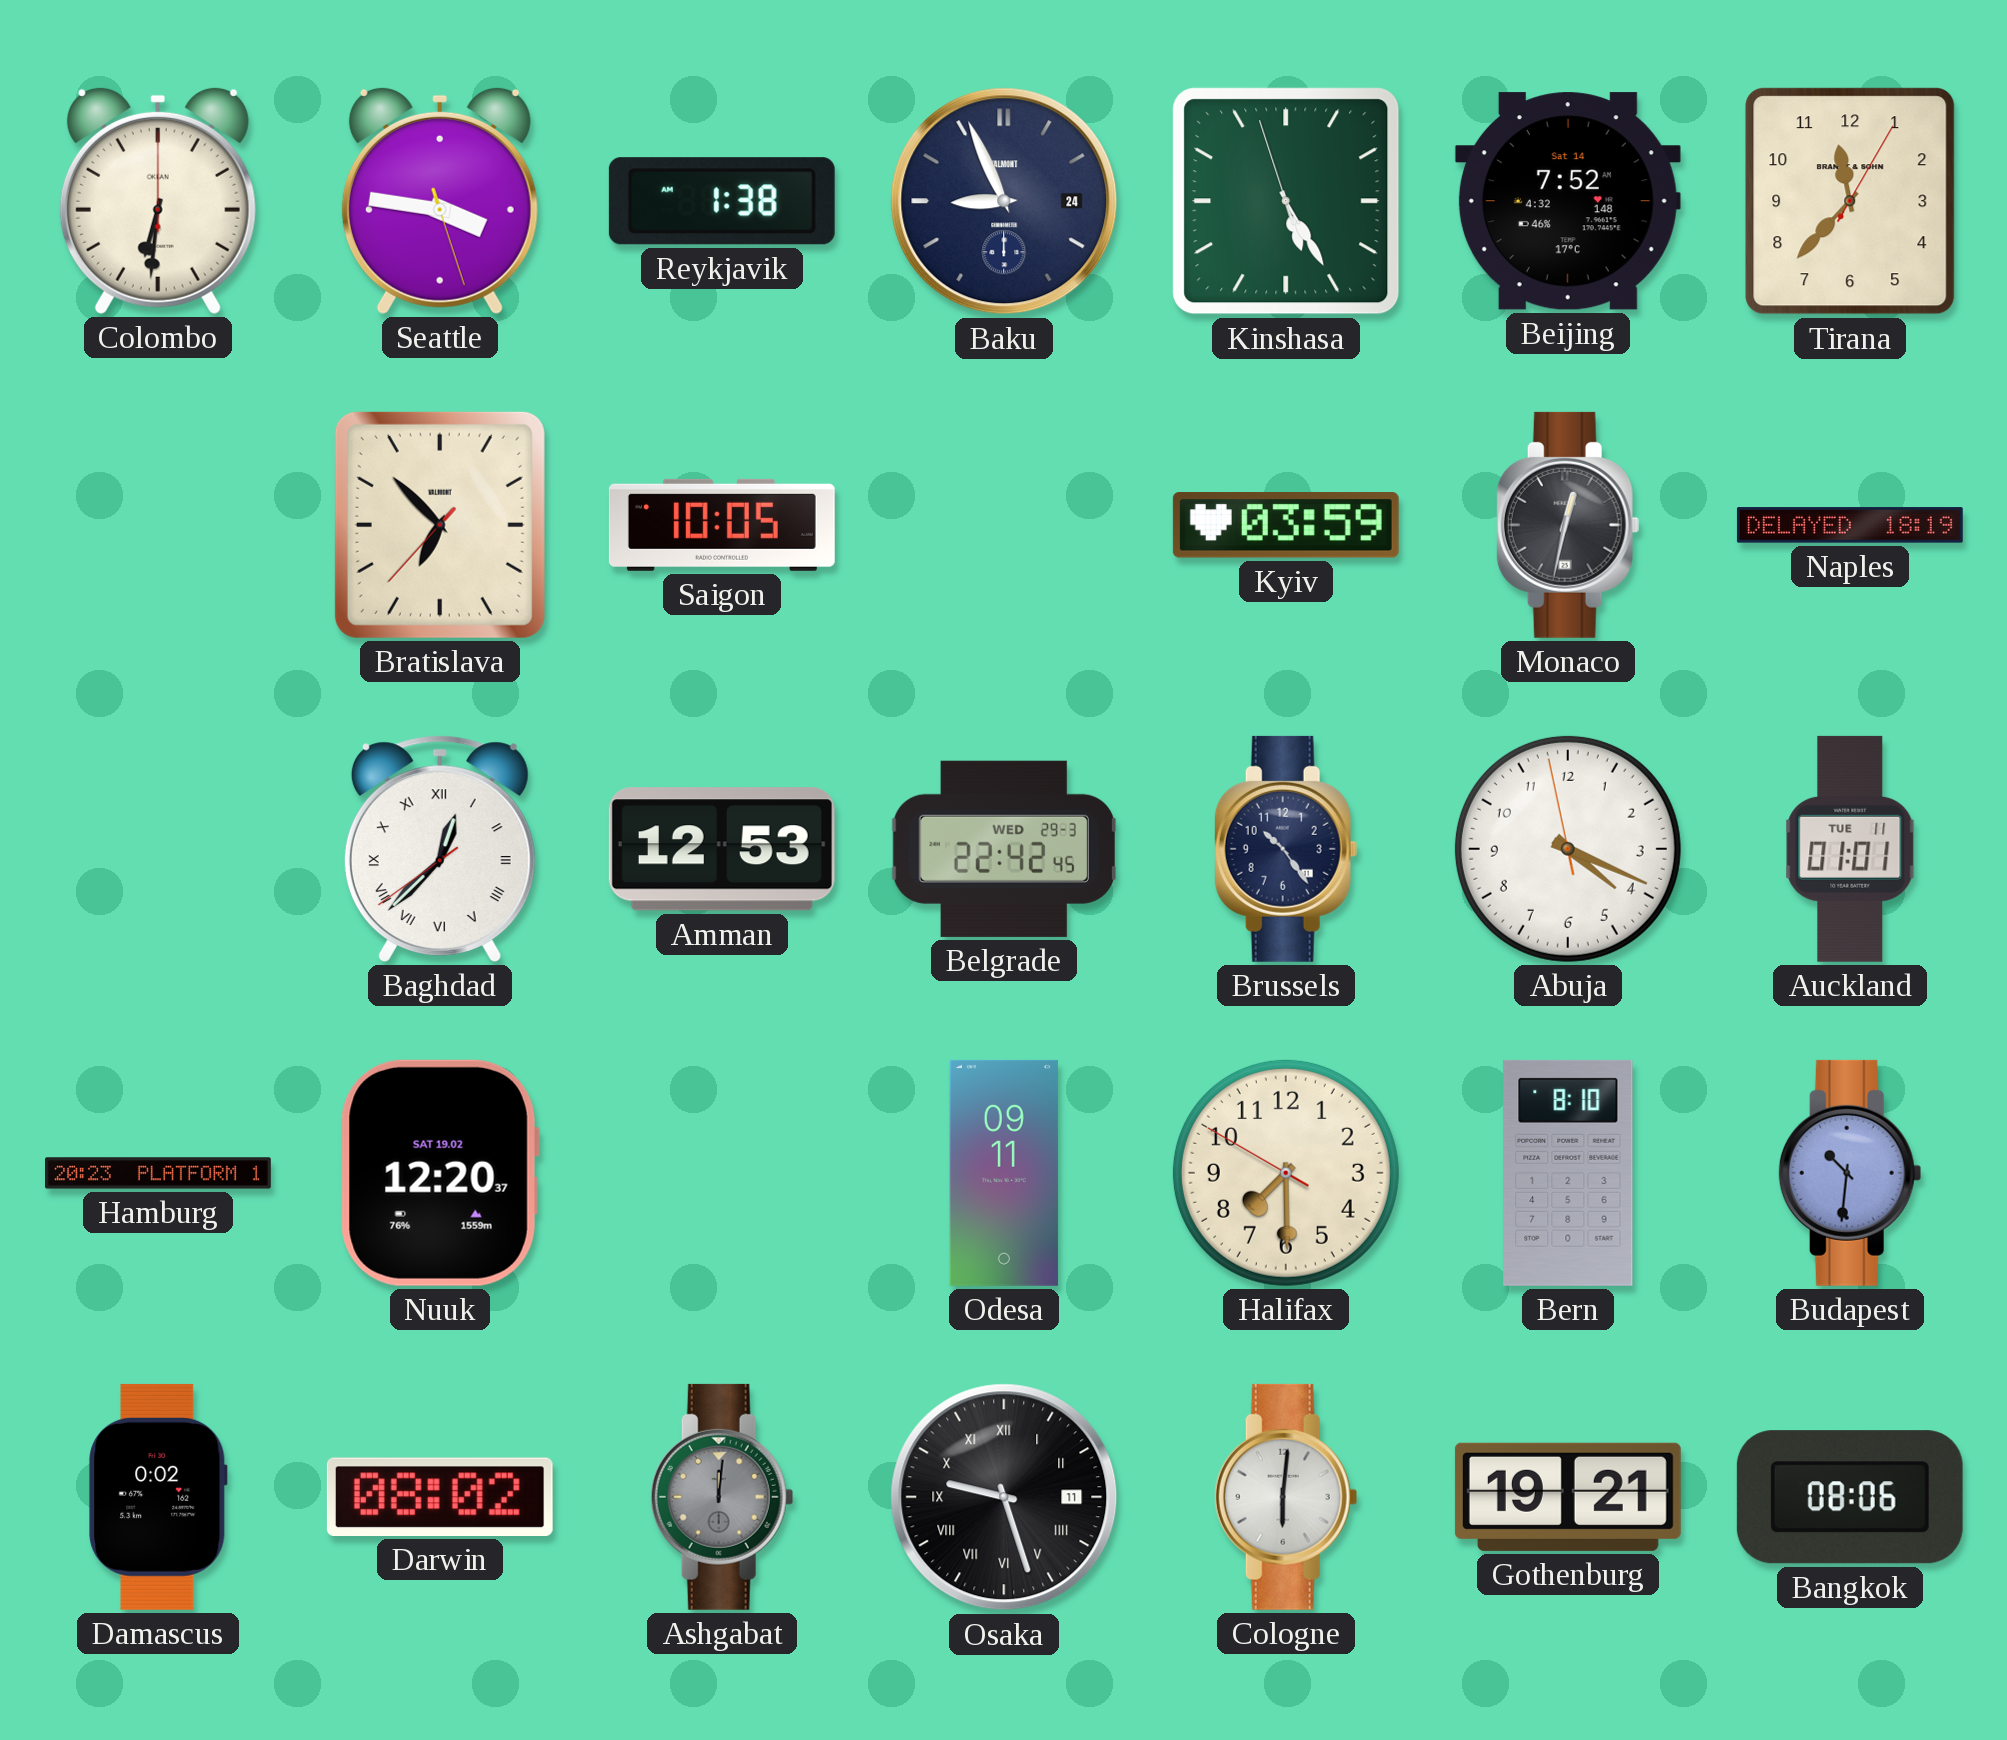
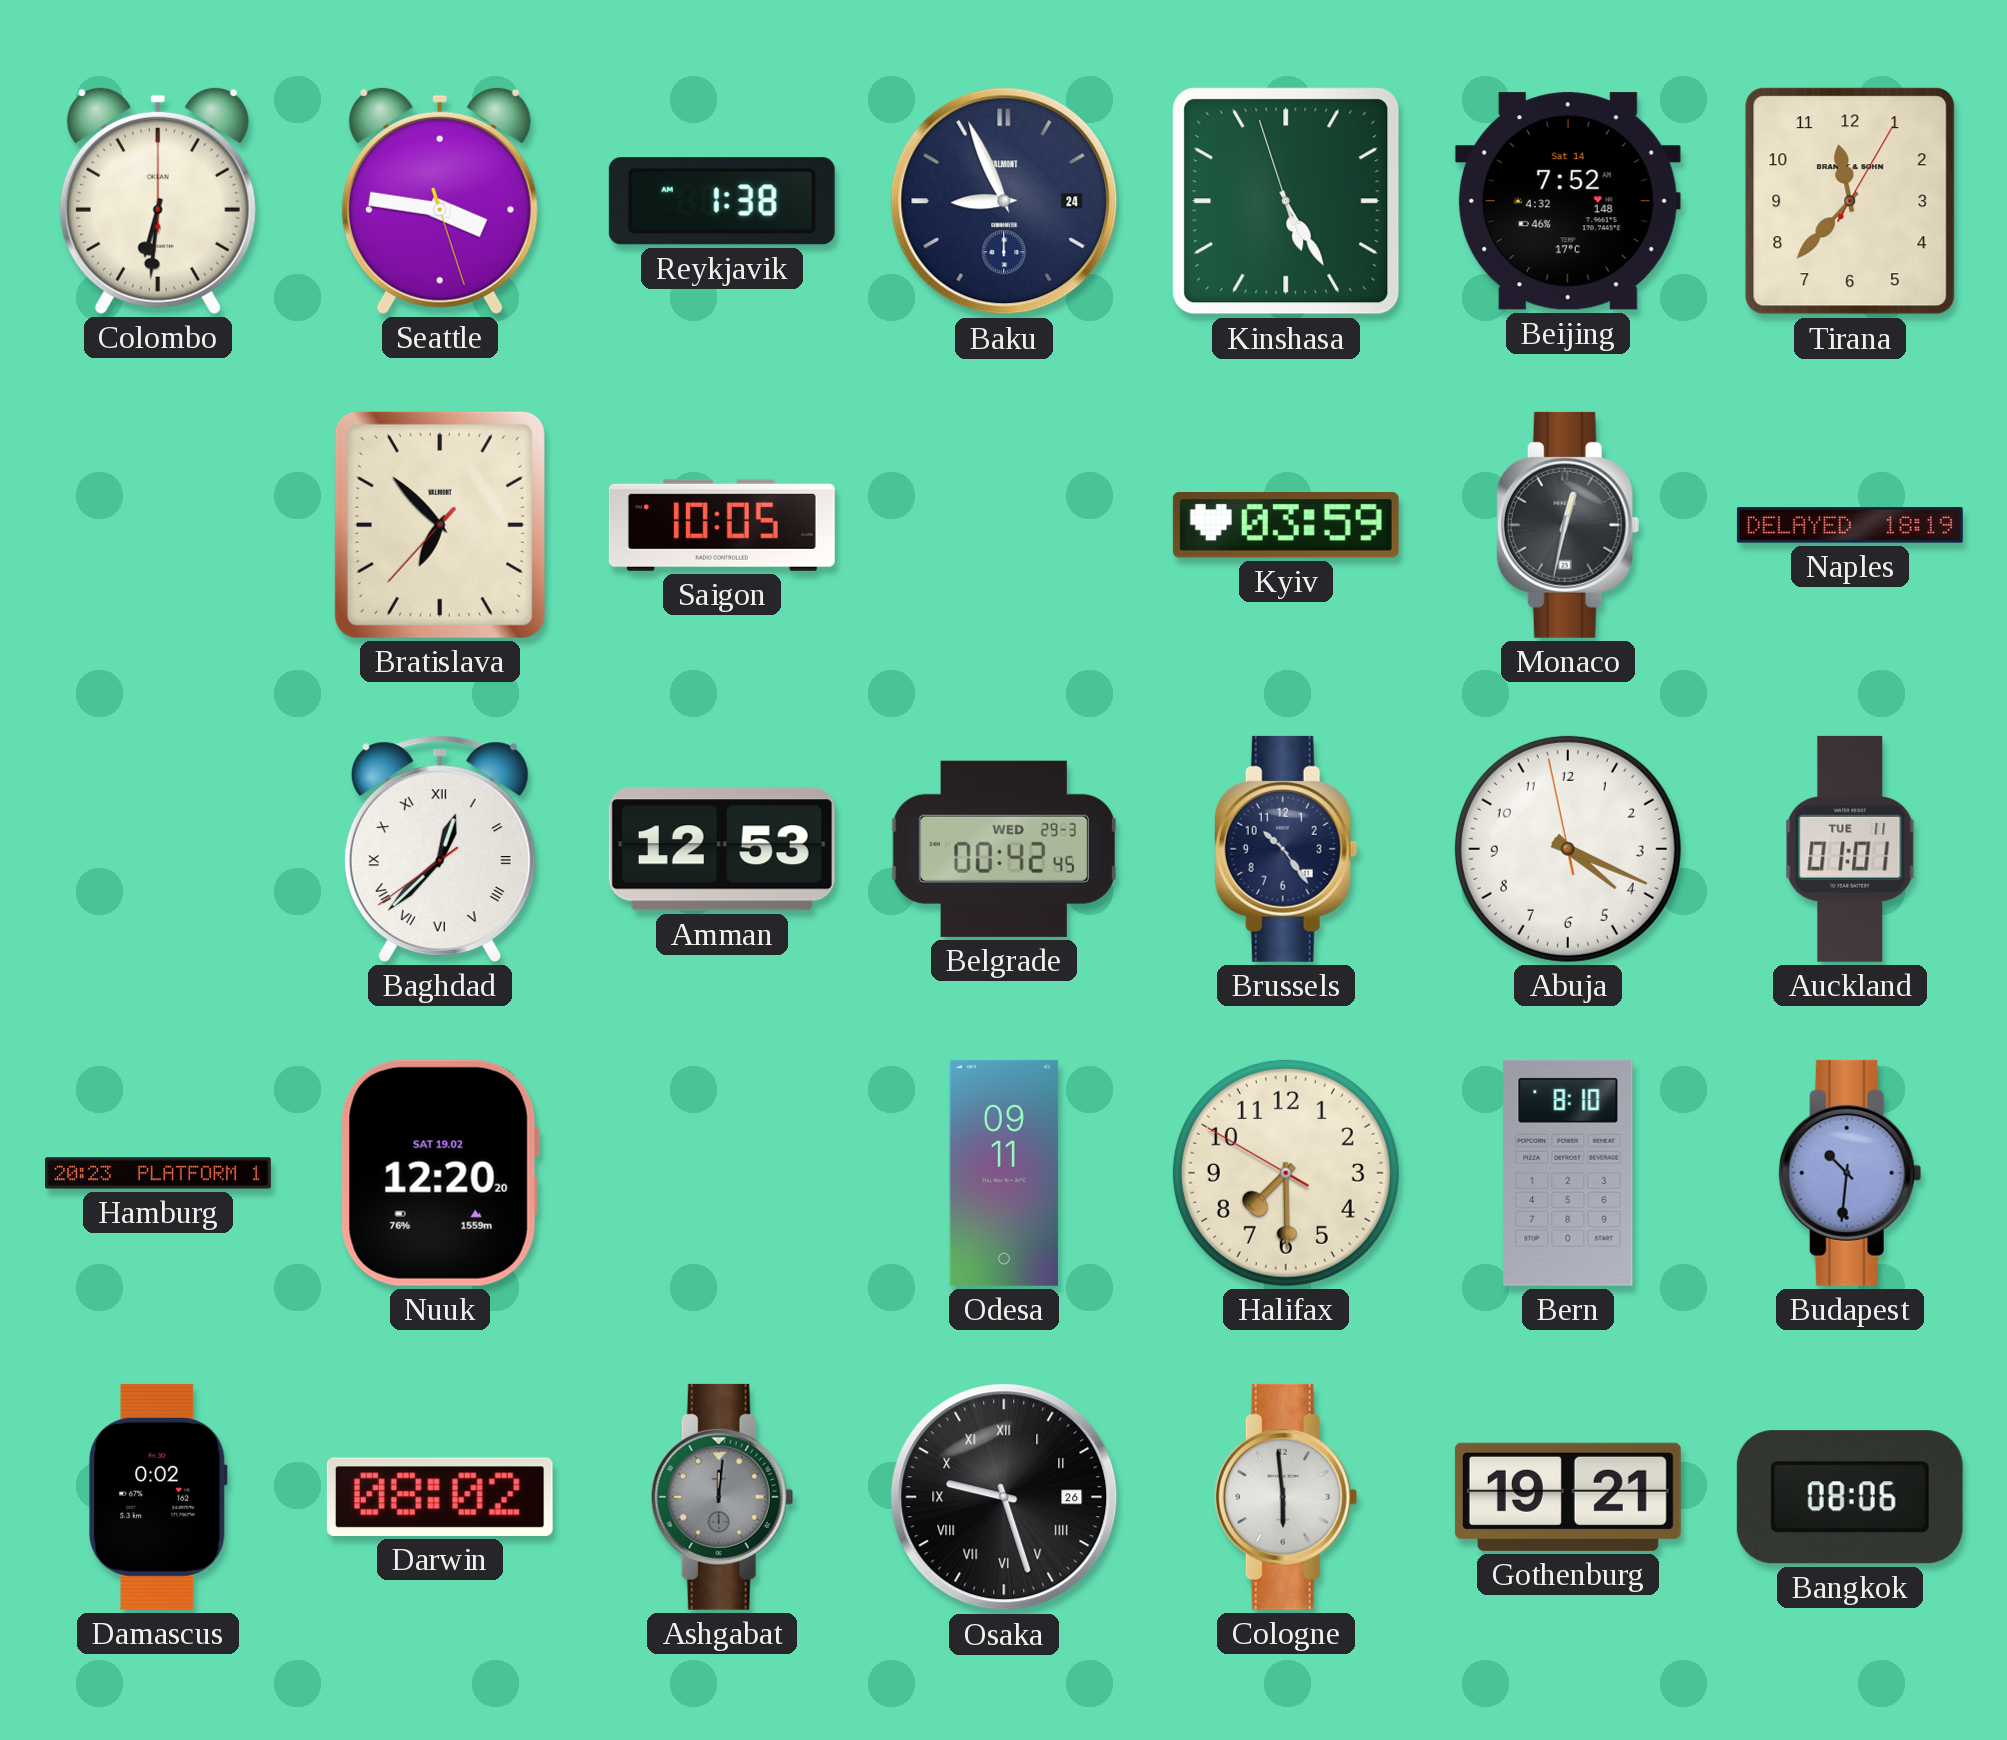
Belgrade: 22:42 -> 00:42 (1004, 849)
Nuuk: 12:20:37 -> 12:20:20 (440, 1173)
Osaka date: 11 -> 26 (1004, 1497)
Cologne: 6:01 -> 5:59 (1286, 1497)
